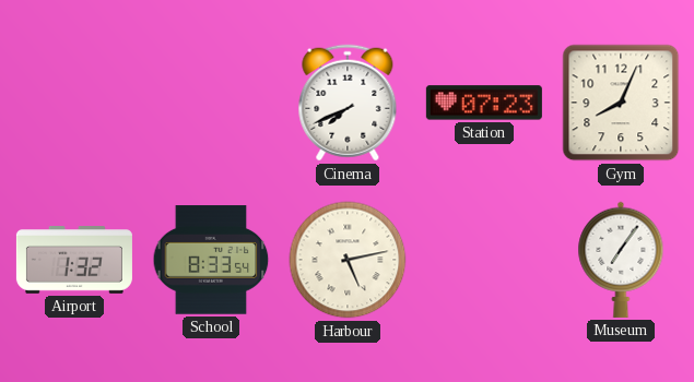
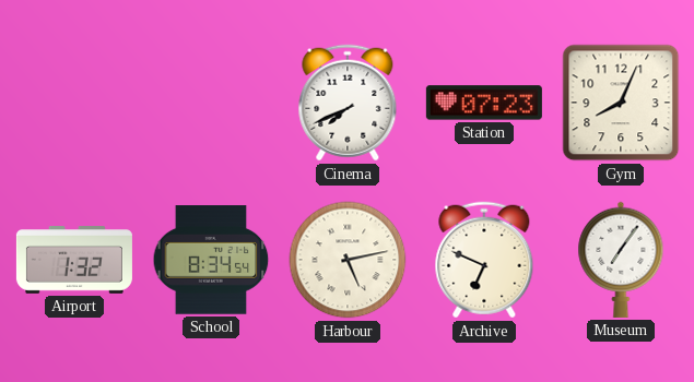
School: 8:33 -> 8:34 (211, 260)
Archive: none -> 6:49 (484, 260)
